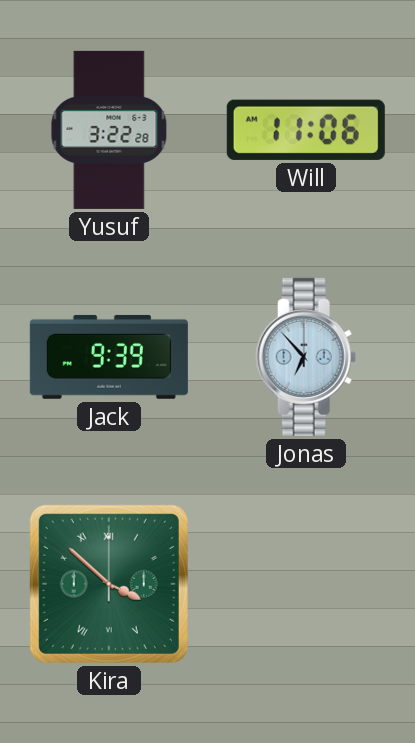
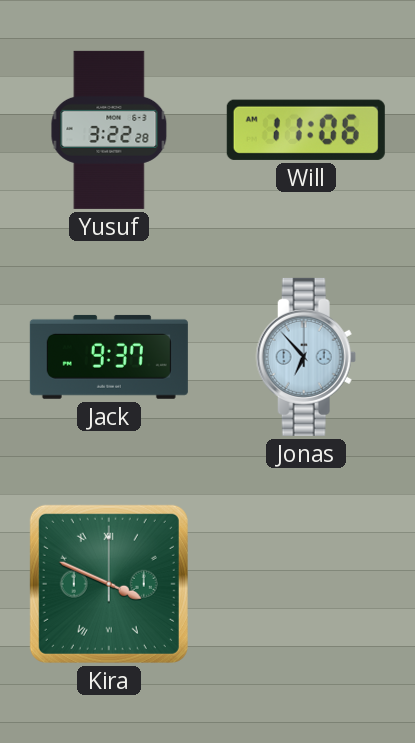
Jack: 9:39 -> 9:37 (109, 357)
Kira: 3:52 -> 3:49 (109, 584)
